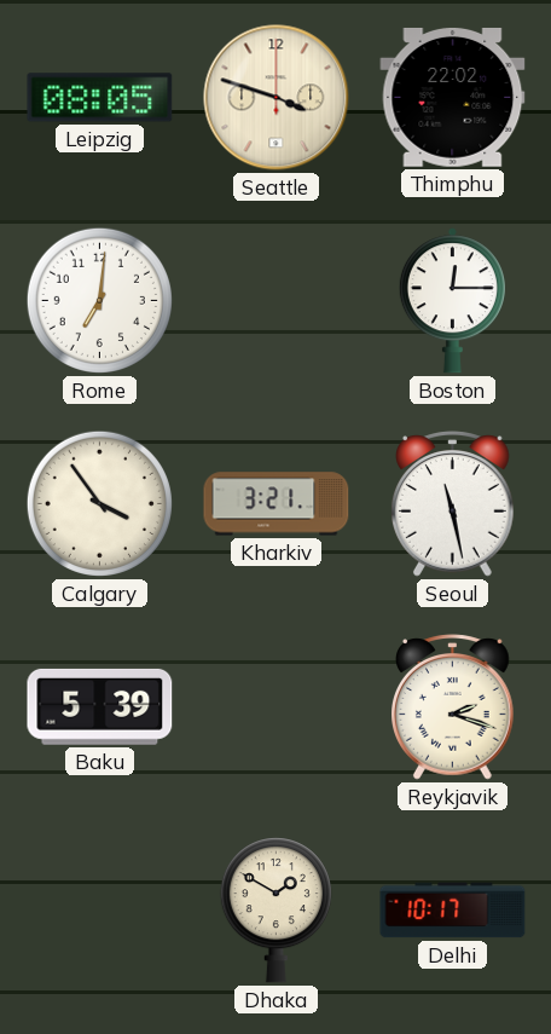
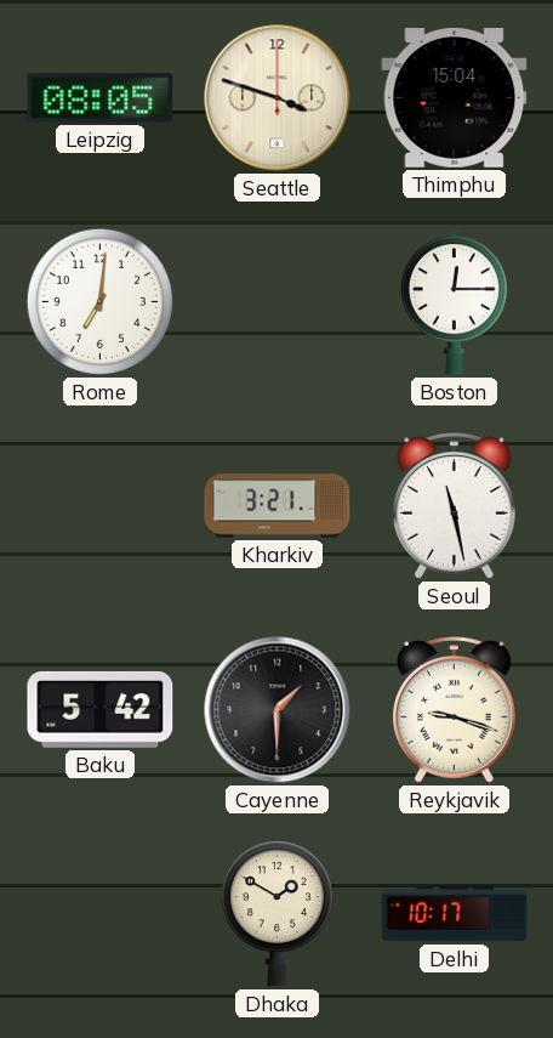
Thimphu: 22:02 -> 15:04 (455, 97)
Calgary: 3:54 -> none (99, 503)
Baku: 5:39 -> 5:42 (101, 709)
Cayenne: none -> 1:30 (278, 710)
Reykjavik: 2:18 -> 9:18 (455, 710)
